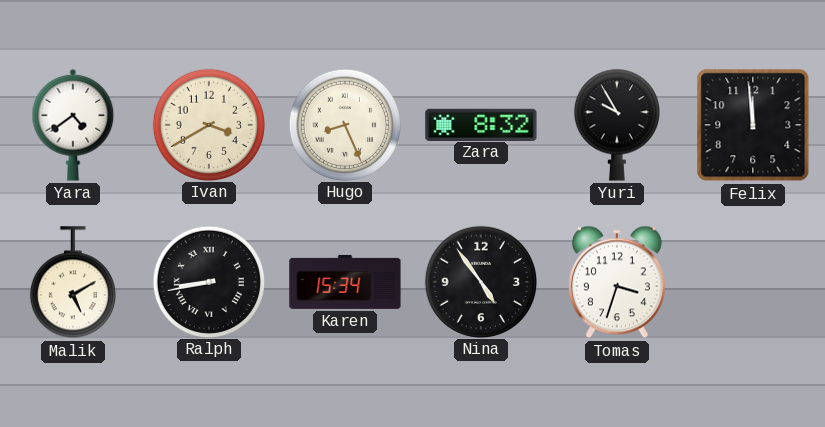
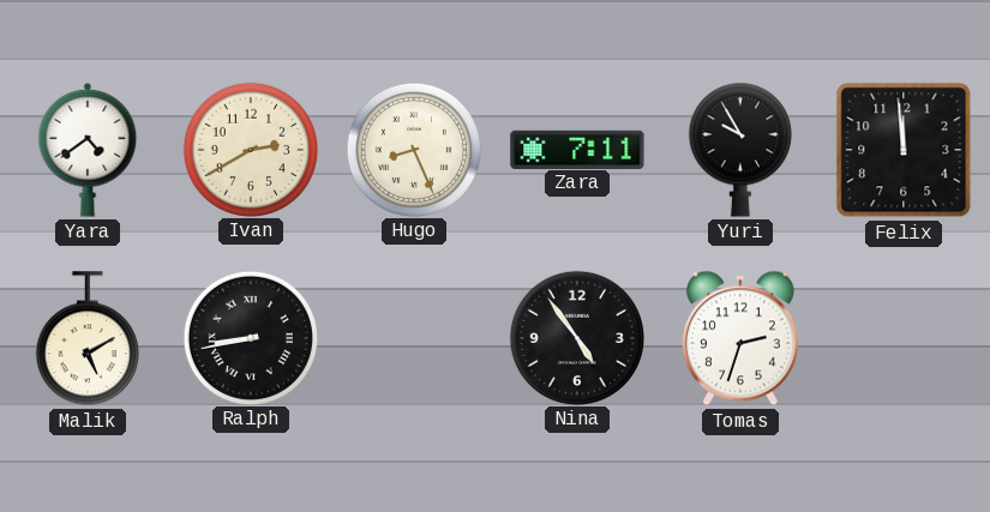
Ivan: 3:40 -> 2:40 (250, 149)
Zara: 8:32 -> 7:11 (577, 149)
Karen: 15:34 -> none (345, 282)
Tomas: 3:33 -> 2:33 (740, 338)
